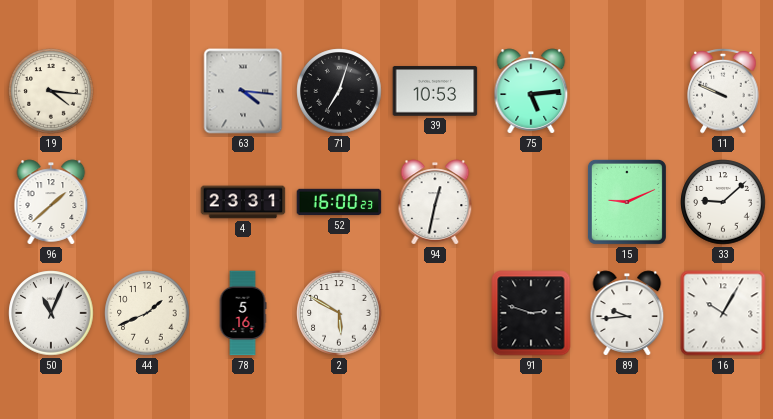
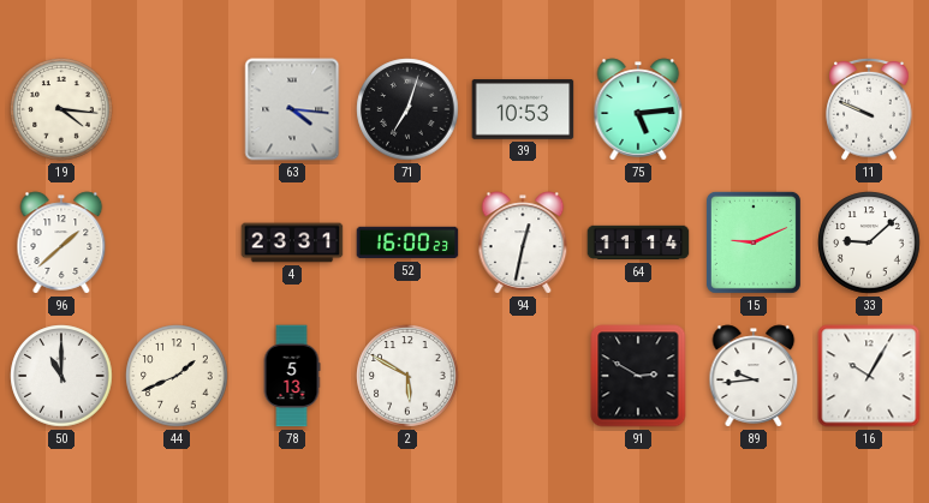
64: none -> 11:14 (638, 242)
50: 11:04 -> 11:00 (61, 376)
78: 5:16 -> 5:13 (292, 376)
91: 2:48 -> 2:50 (638, 376)
